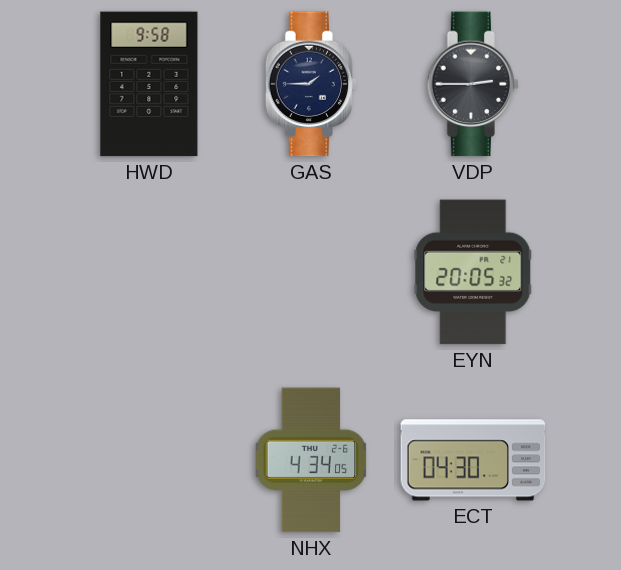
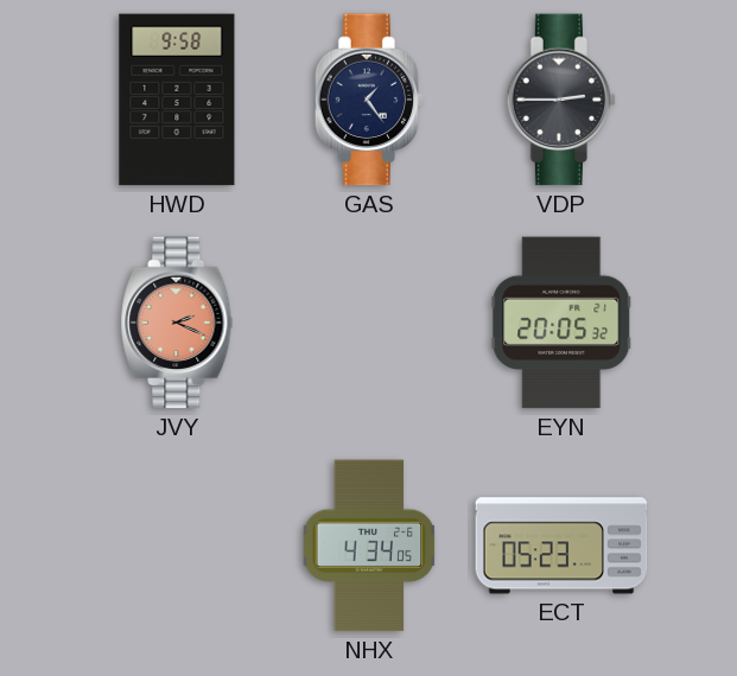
GAS: 1:45 -> 1:24 (369, 100)
JVY: none -> 2:19 (177, 323)
ECT: 04:30 -> 05:23 (561, 546)
